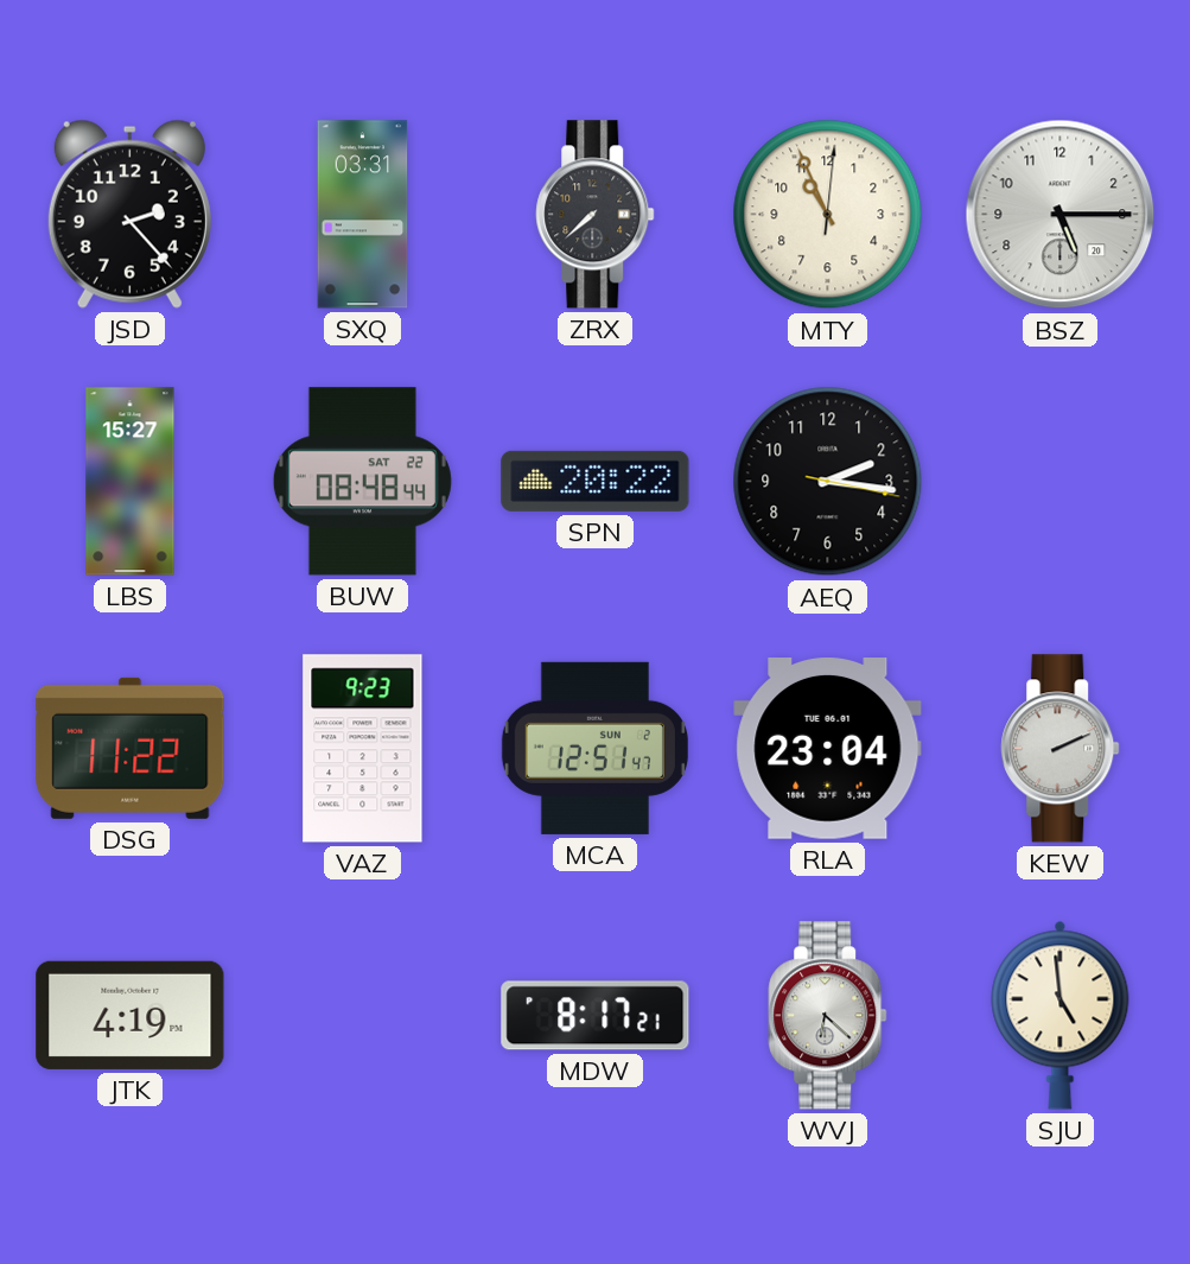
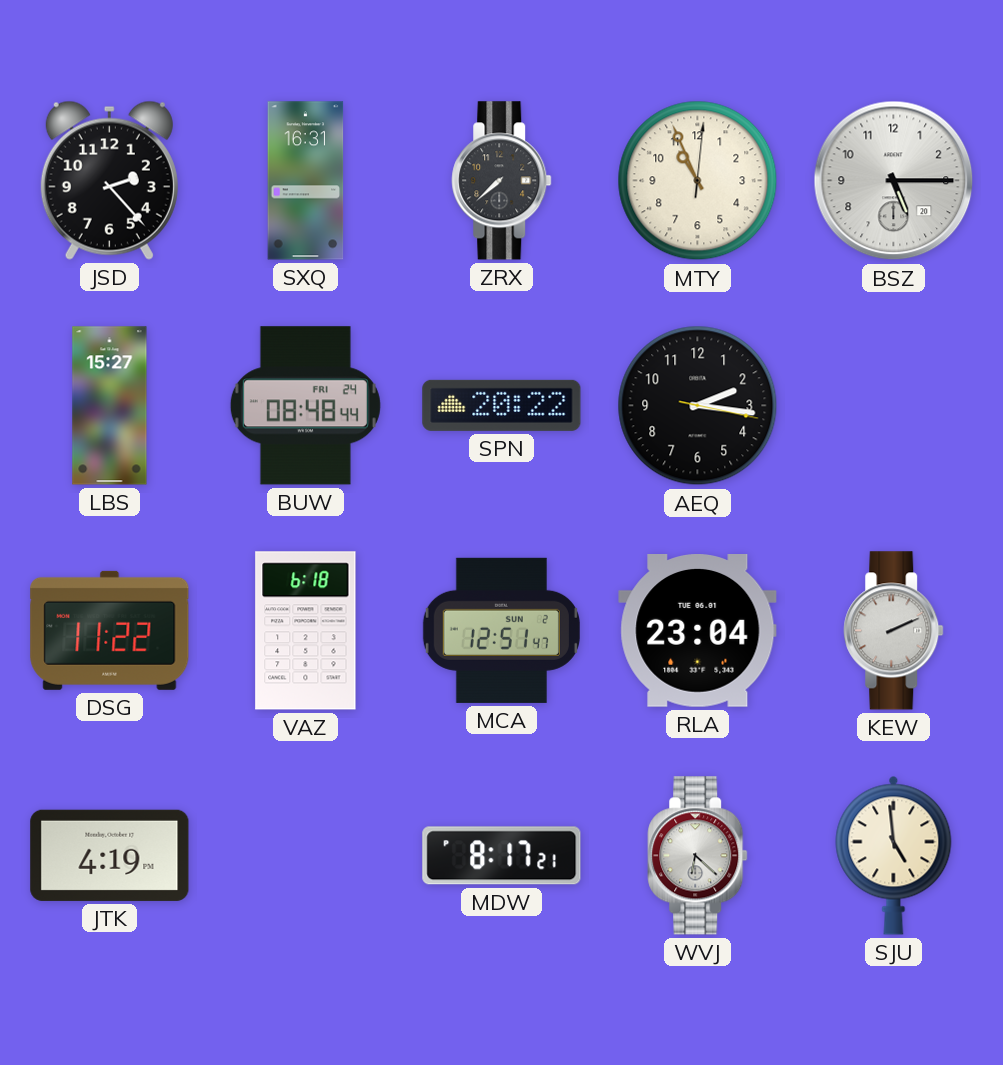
SXQ: 03:31 -> 16:31 (306, 181)
BUW date: SAT 22 -> FRI 24 (305, 406)
VAZ: 9:23 -> 6:18 (306, 631)
